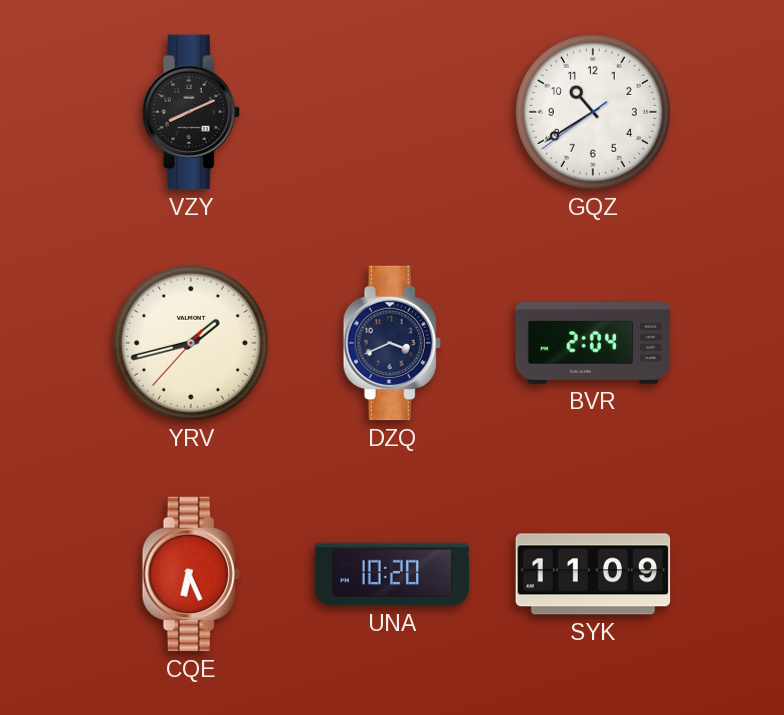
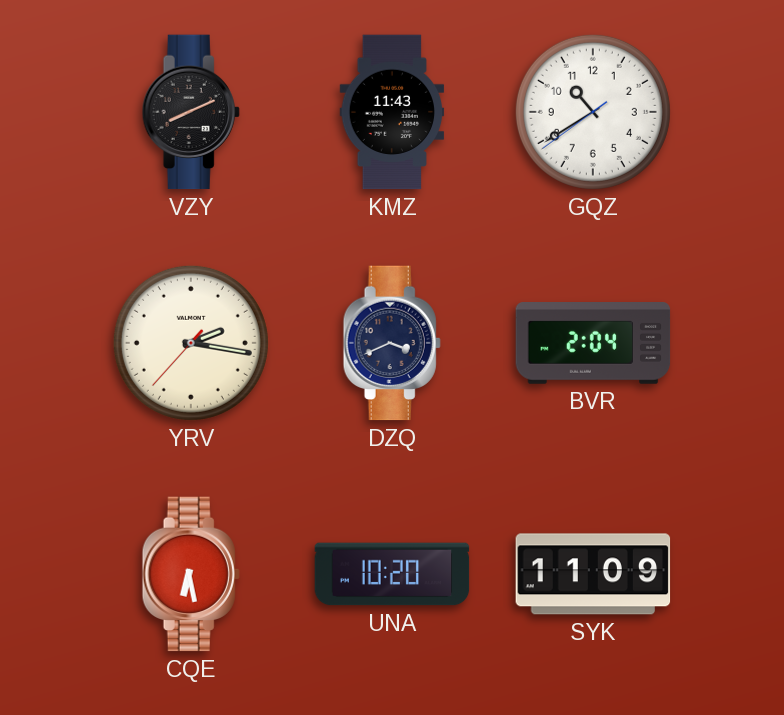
KMZ: none -> 11:43 (392, 112)
YRV: 1:42 -> 2:16 (191, 343)
CQE: 6:26 -> 6:28 (191, 574)
